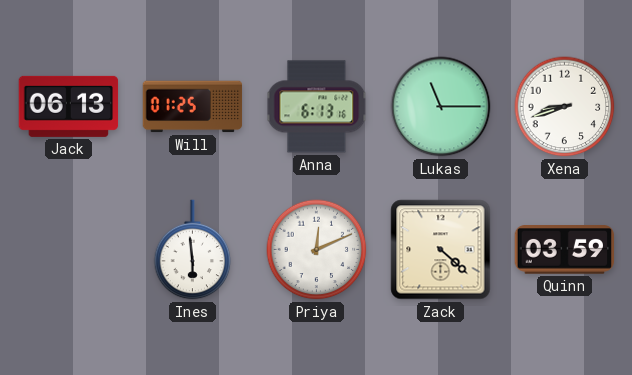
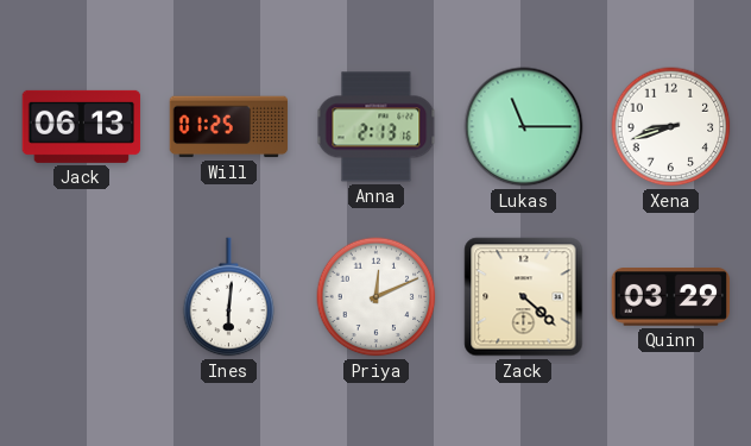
Anna: 6:13 -> 2:13 (377, 127)
Ines: 5:59 -> 6:01 (229, 297)
Quinn: 03:59 -> 03:29 (671, 297)
